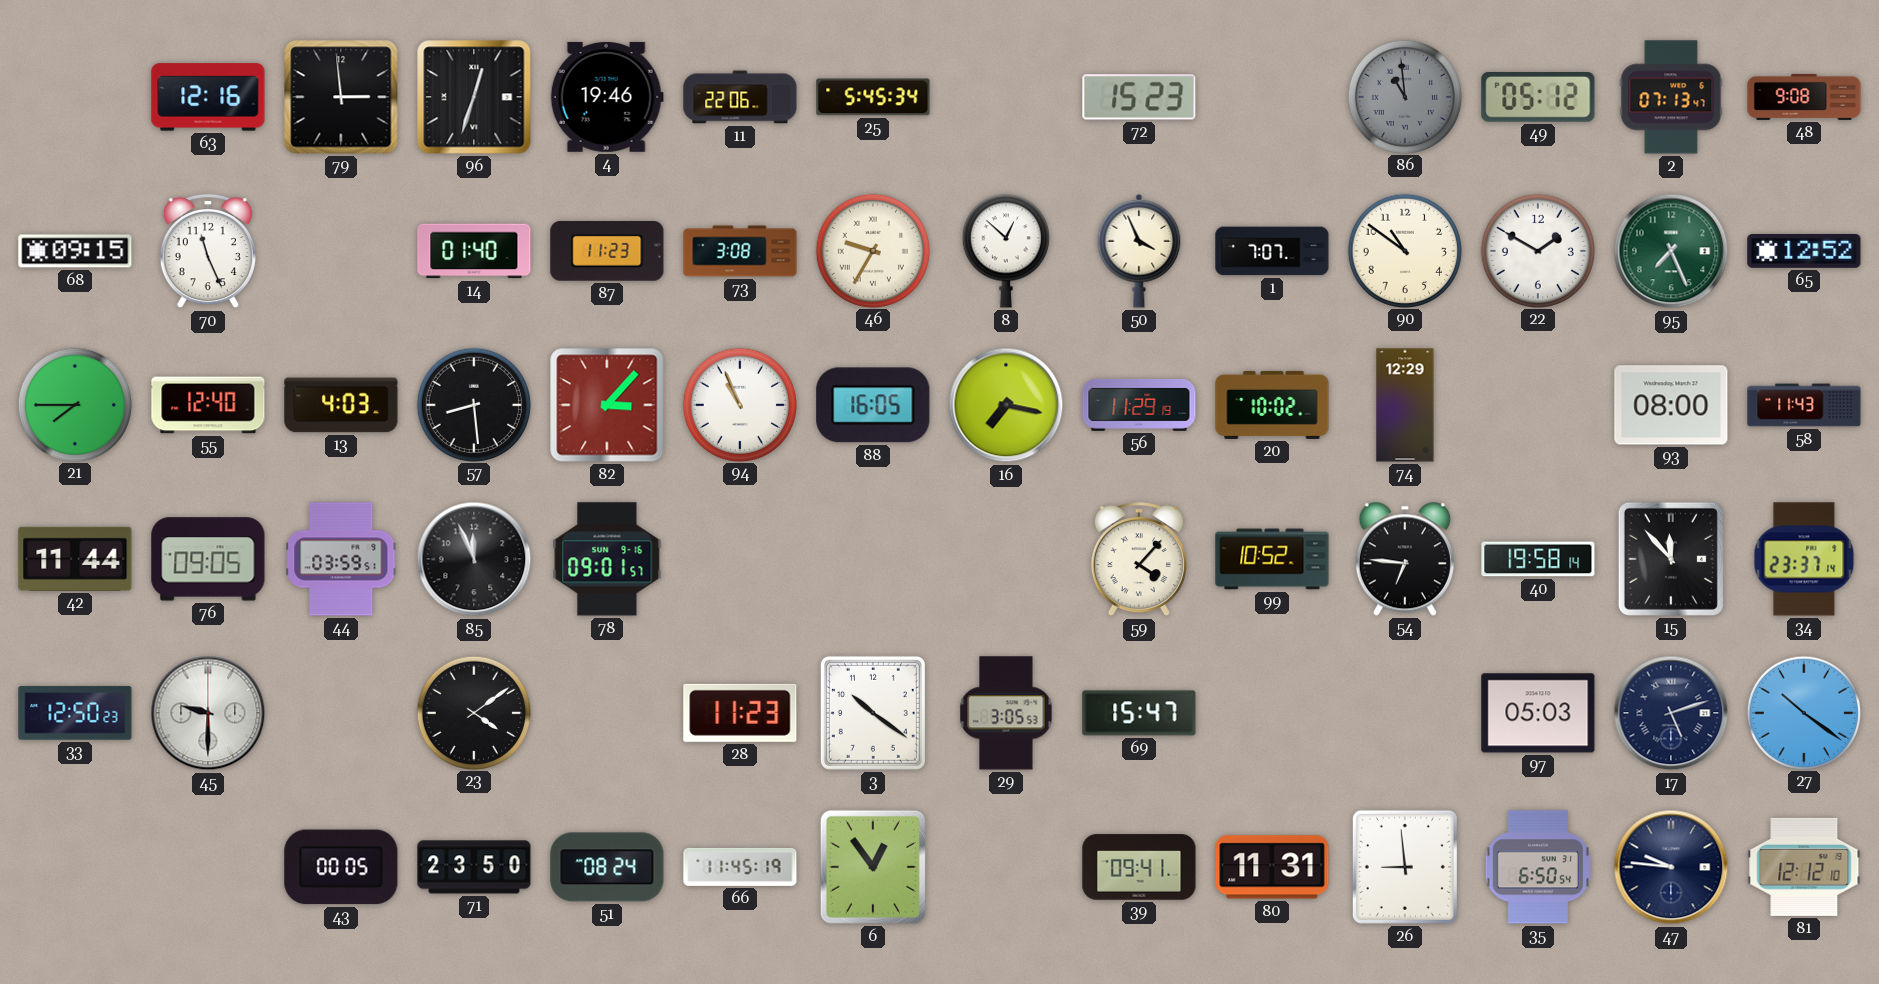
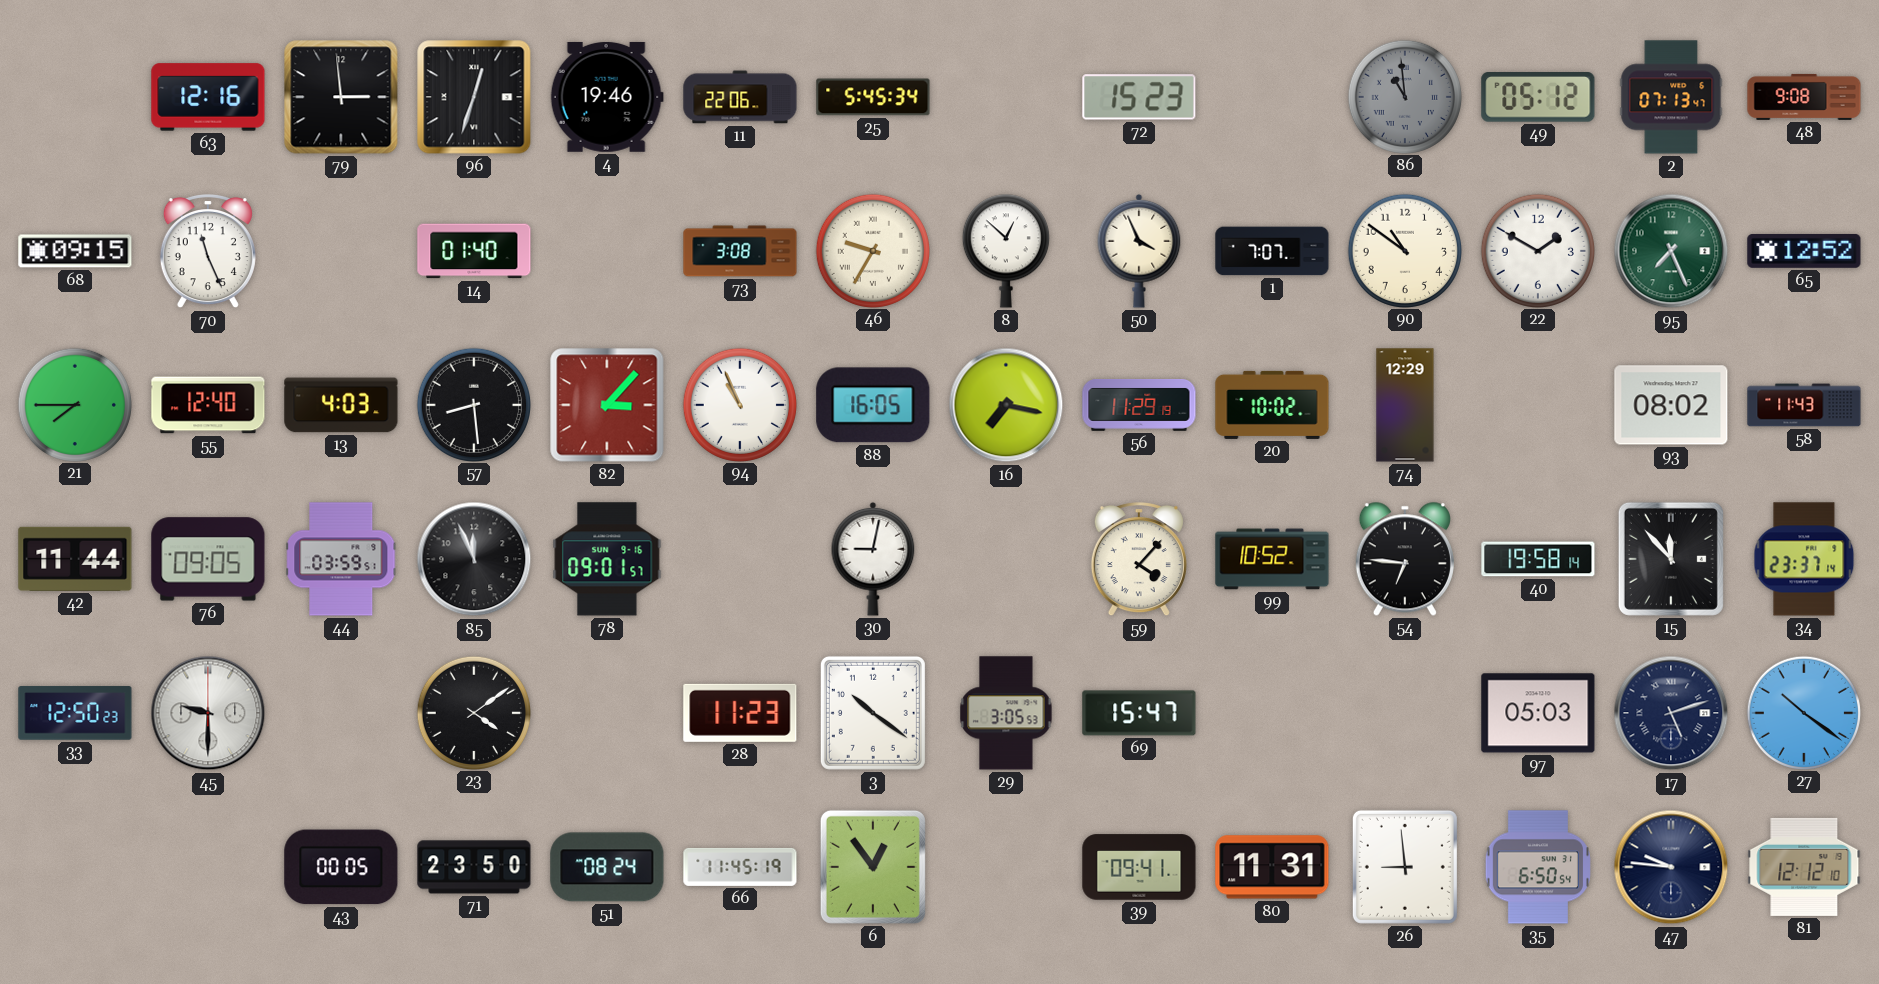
87: 11:23 -> none (607, 251)
93: 08:00 -> 08:02 (1671, 405)
30: none -> 9:02 (873, 559)
